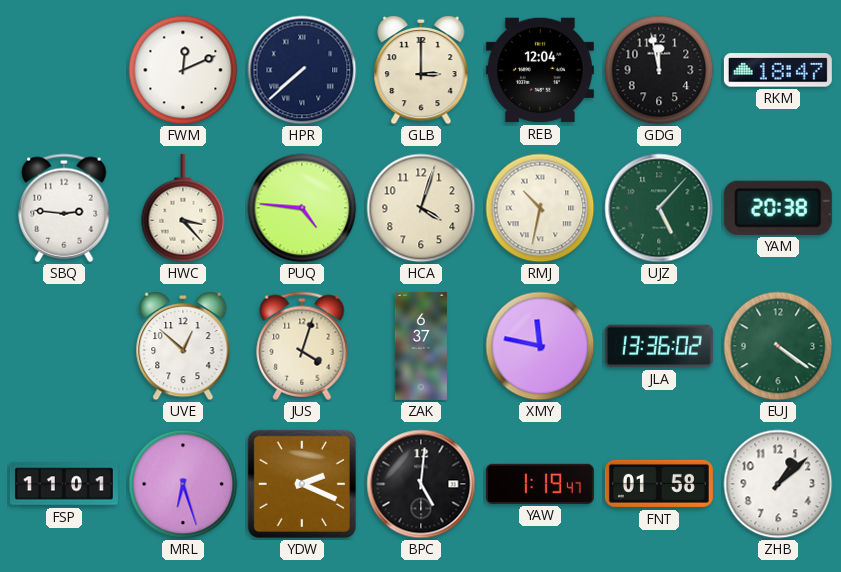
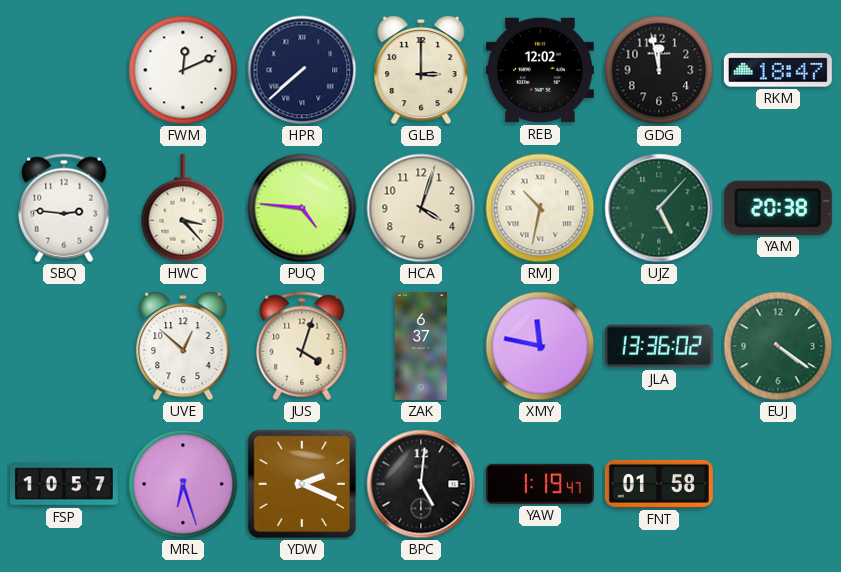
REB: 12:04 -> 12:02 (540, 70)
FSP: 11:01 -> 10:57 (64, 484)
ZHB: 1:08 -> none (778, 484)
